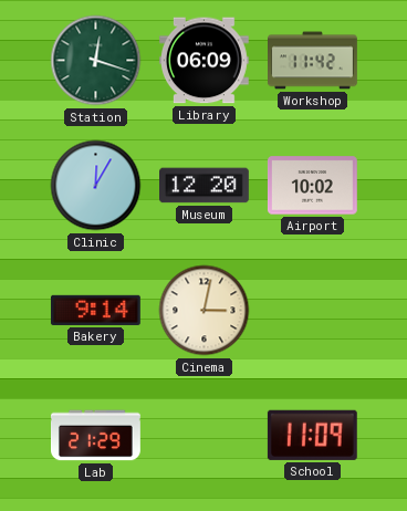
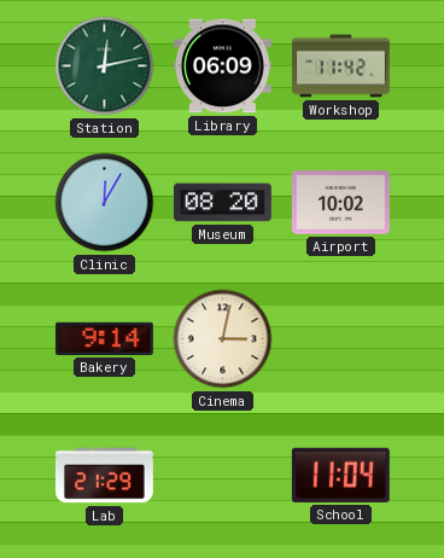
Station: 12:18 -> 12:13 (105, 66)
Museum: 12:20 -> 08:20 (223, 203)
School: 11:09 -> 11:04 (340, 475)
